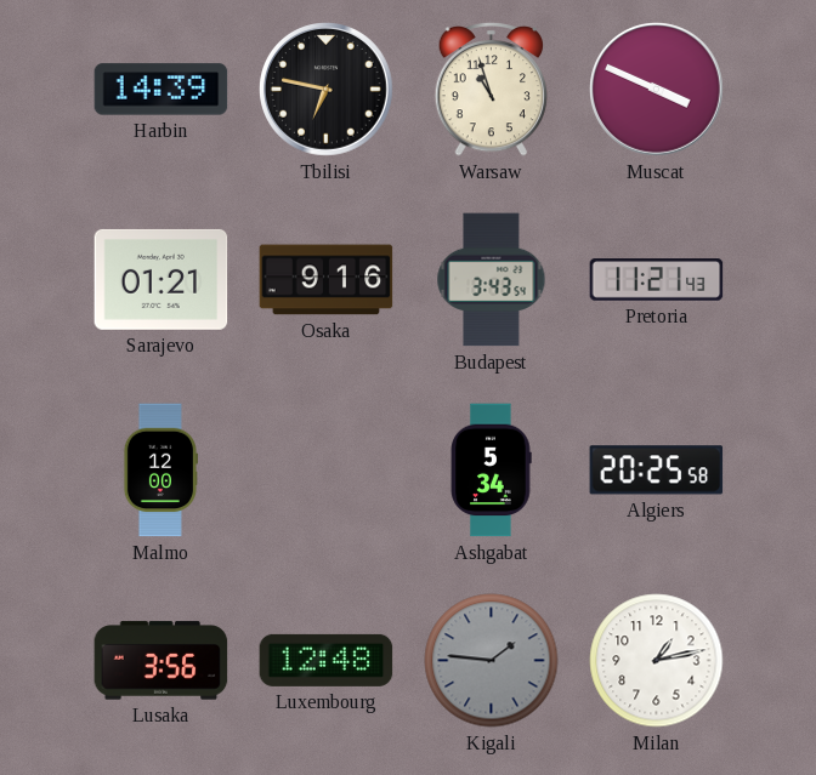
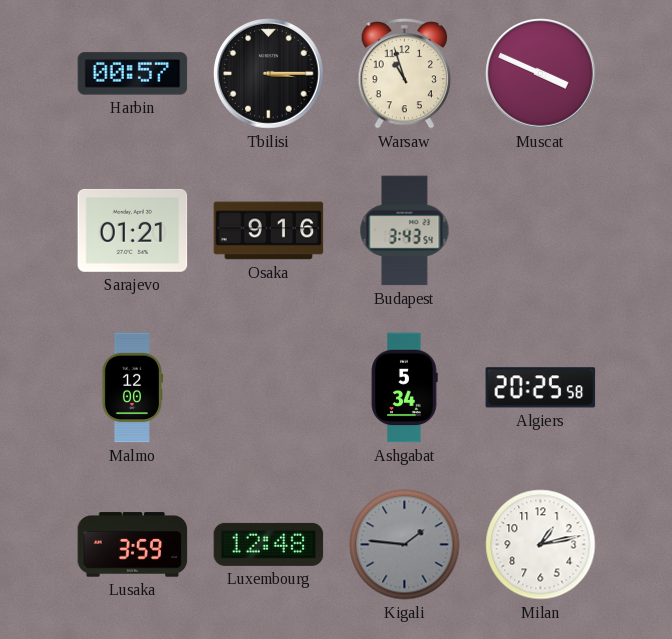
Harbin: 14:39 -> 00:57 (133, 74)
Tbilisi: 6:47 -> 3:15 (269, 74)
Pretoria: 11:21 -> none (657, 280)
Lusaka: 3:56 -> 3:59 (133, 545)
